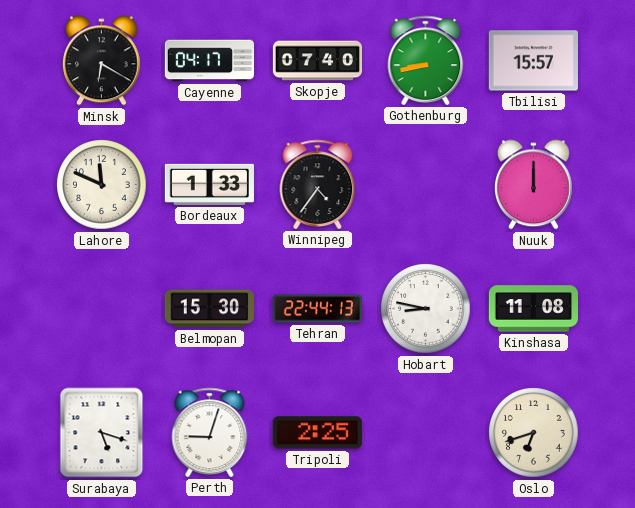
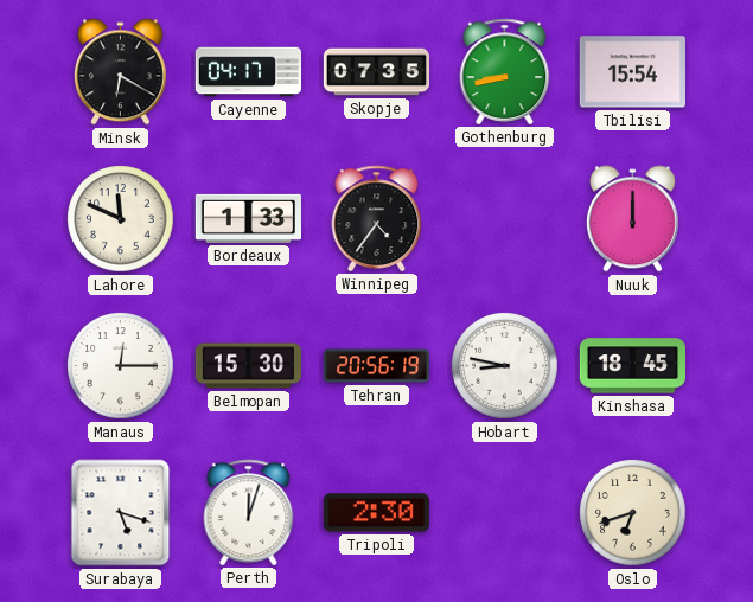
Skopje: 07:40 -> 07:35 (376, 72)
Tbilisi: 15:57 -> 15:54 (632, 72)
Manaus: none -> 12:15 (121, 366)
Tehran: 22:44 -> 20:56 (376, 366)
Kinshasa: 11:08 -> 18:45 (632, 366)
Perth: 9:03 -> 12:03 (249, 512)
Tripoli: 2:25 -> 2:30 (376, 513)
